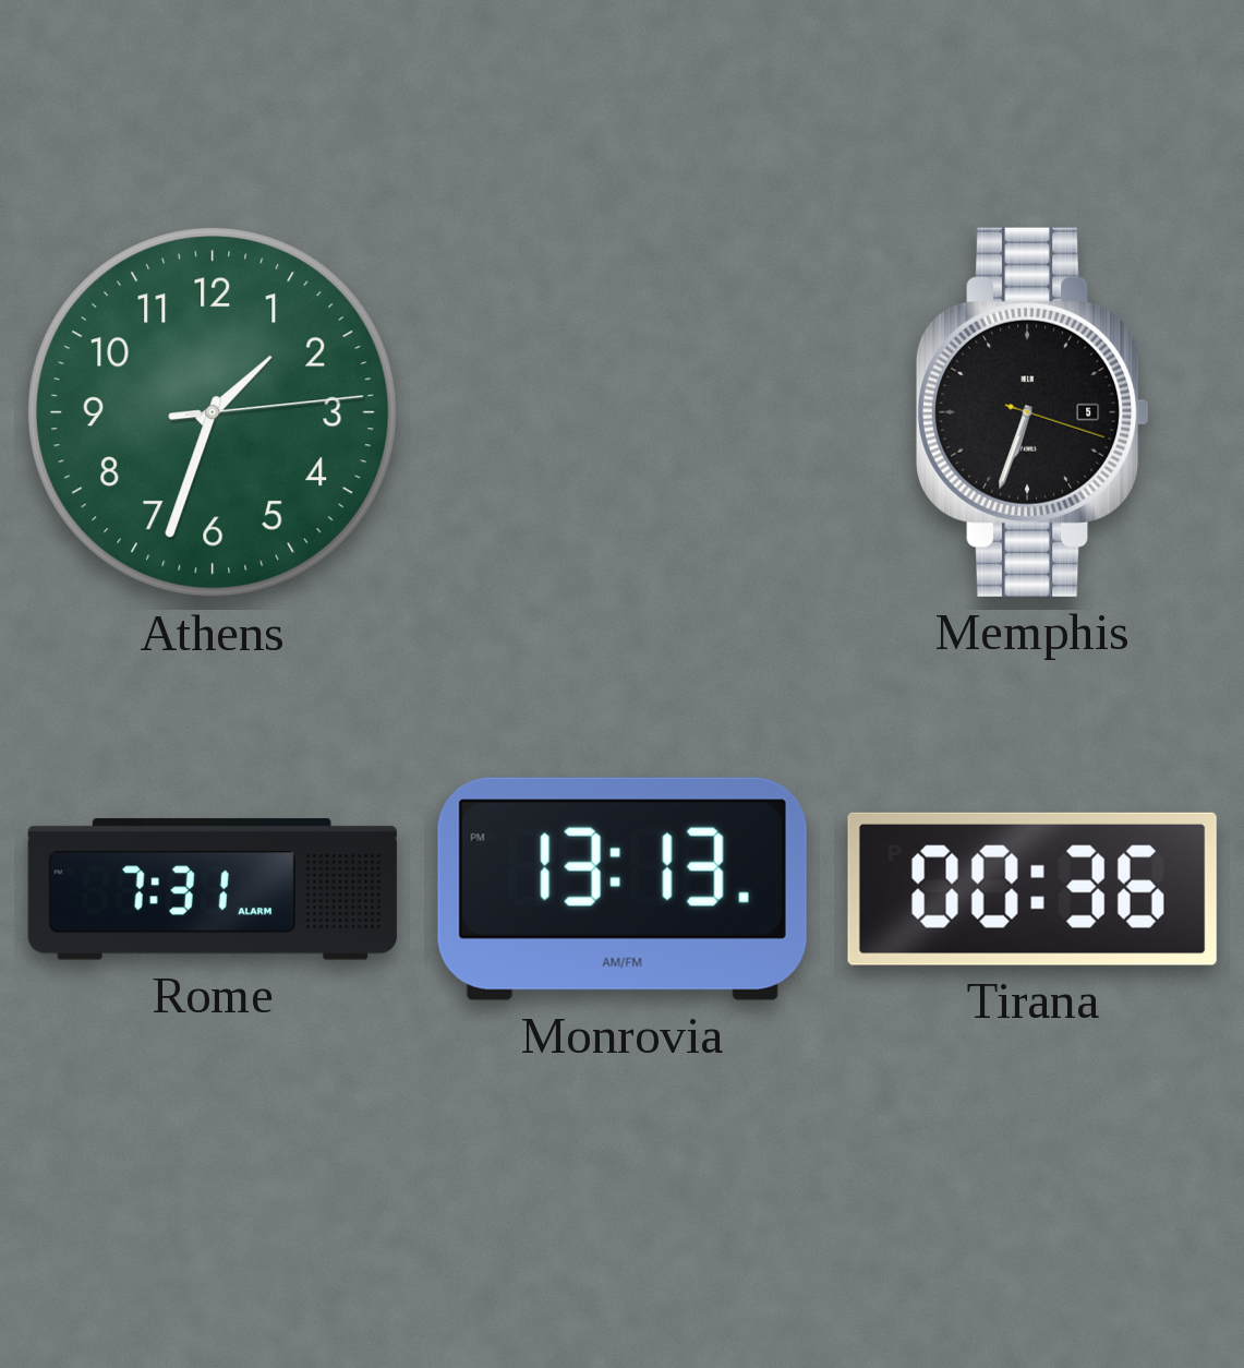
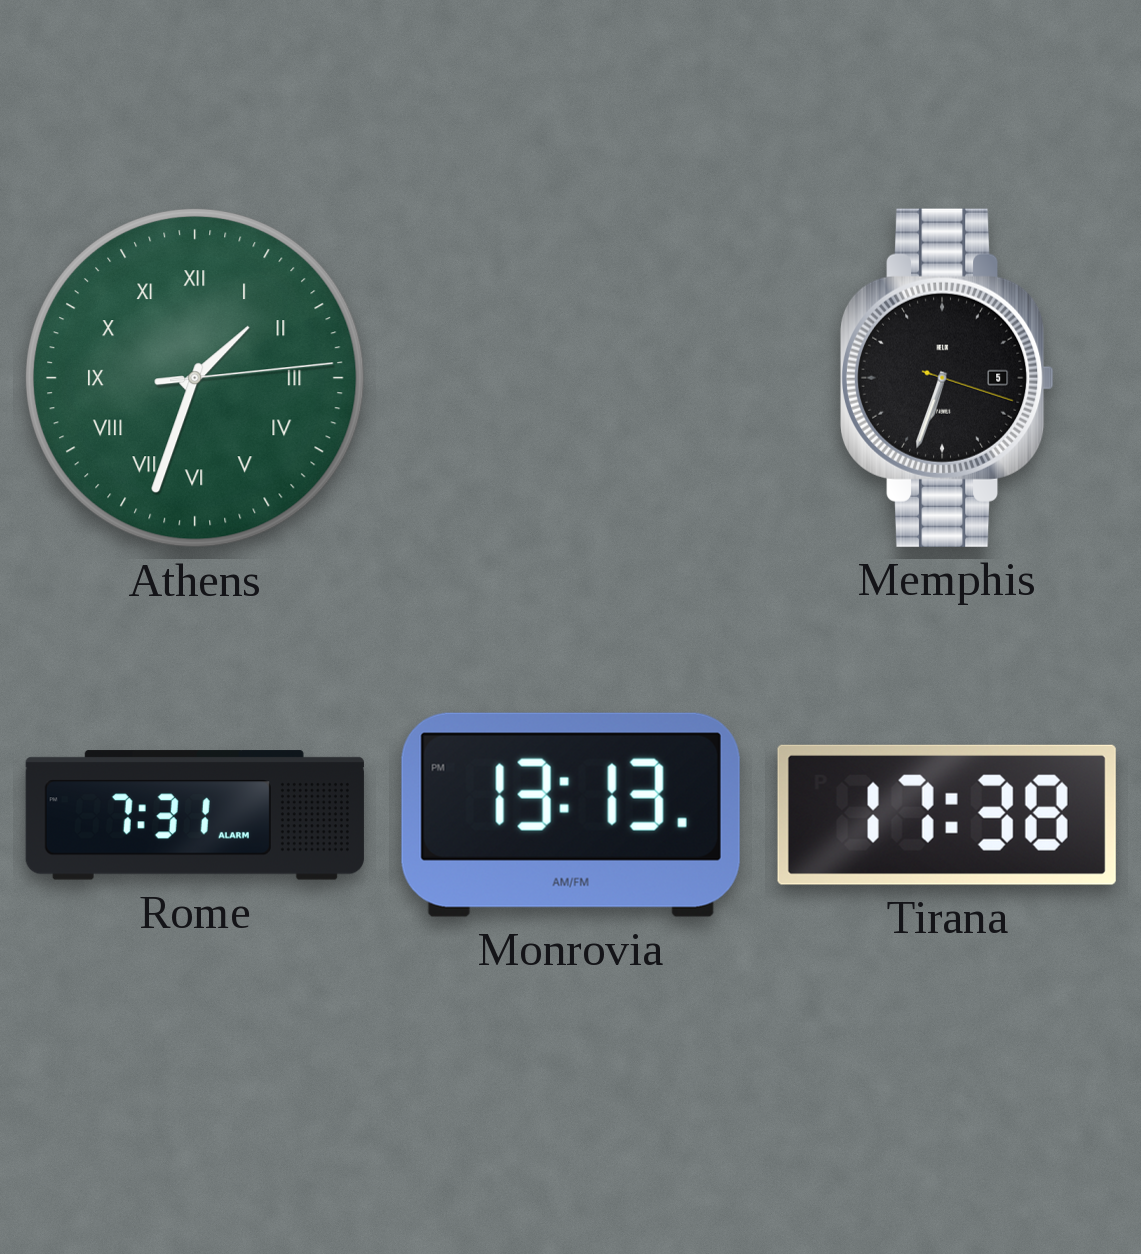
Athens numerals: Arabic -> Roman (196, 379)
Tirana: 00:36 -> 17:38 (947, 815)
